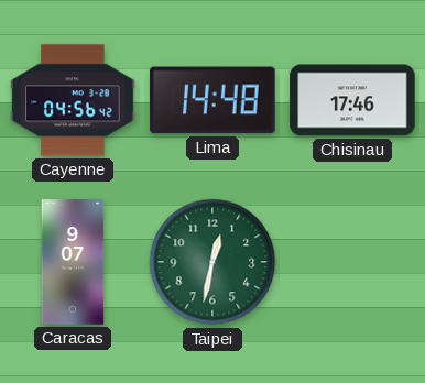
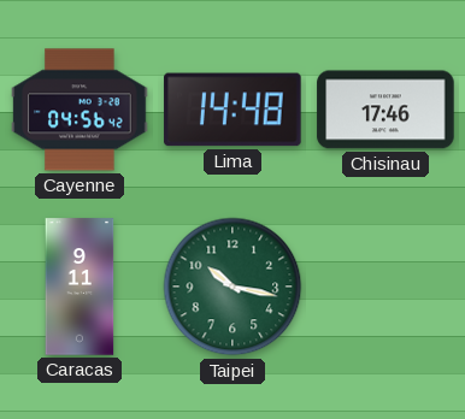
Caracas: 9:07 -> 9:11 (80, 287)
Taipei: 12:32 -> 10:17 (232, 287)
